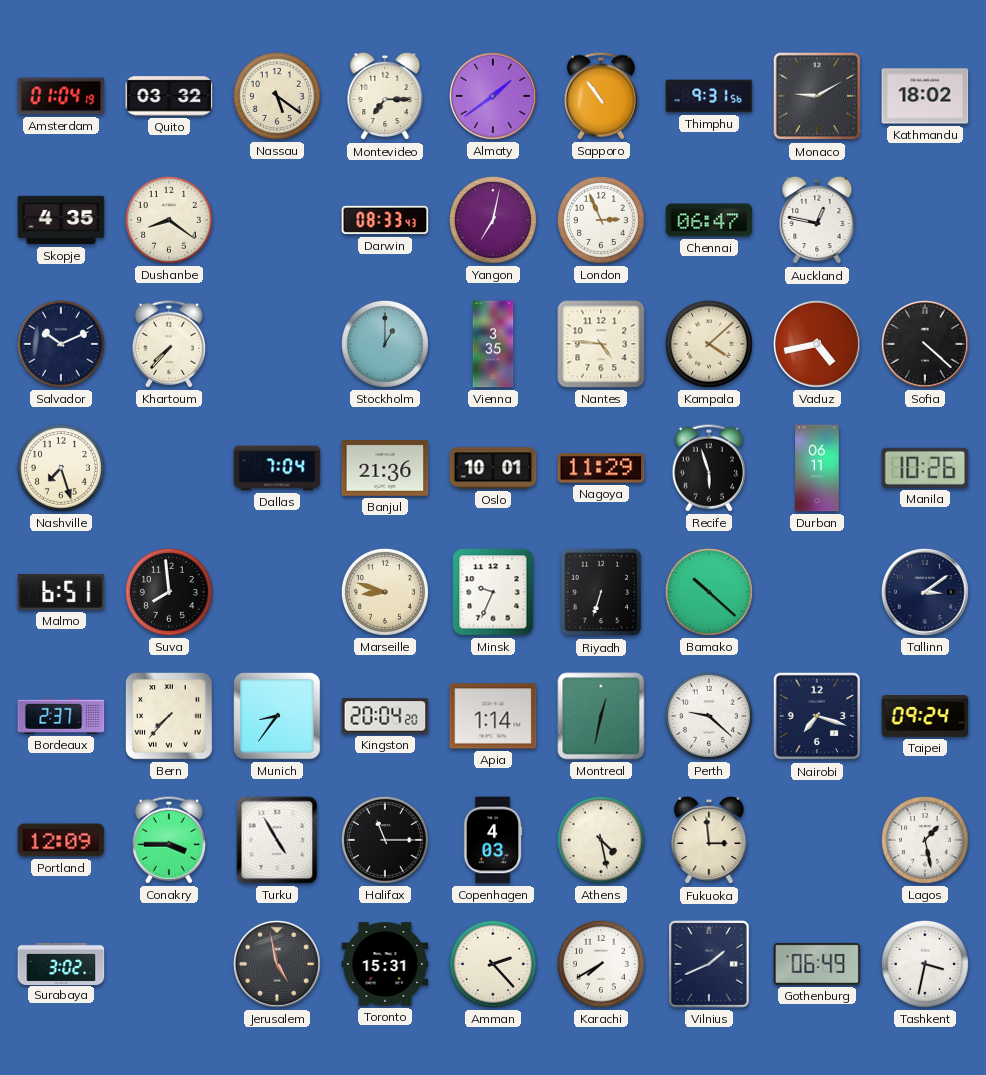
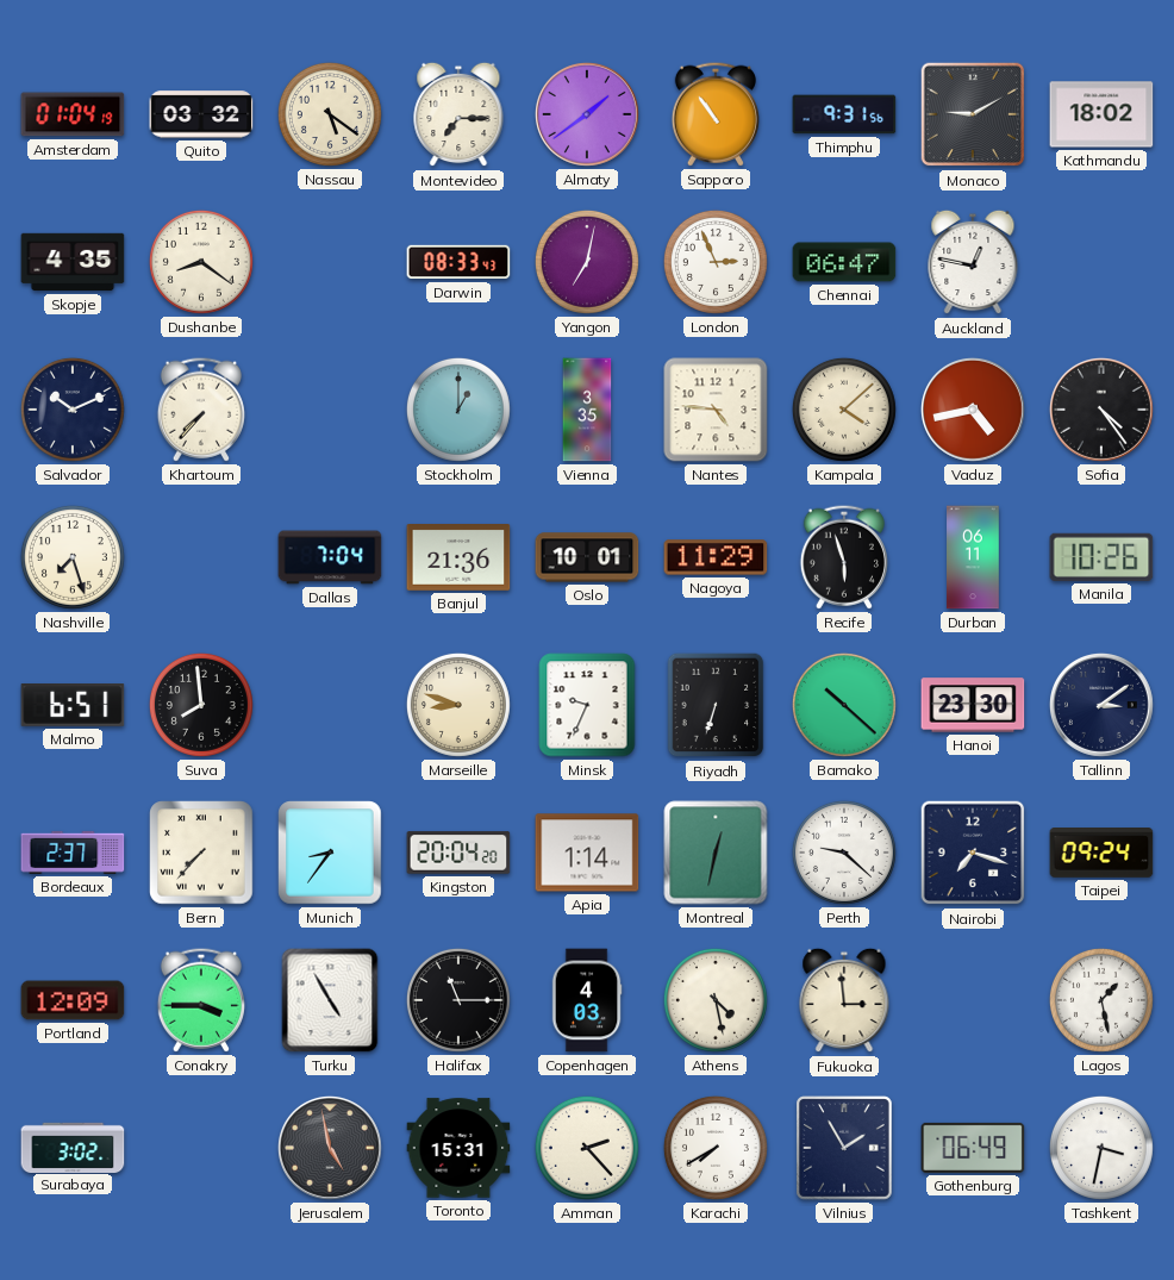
Sofia: 4:22 -> 4:24 (1101, 410)
Hanoi: none -> 23:30 (973, 705)
Vilnius: 1:41 -> 1:55 (844, 1148)
